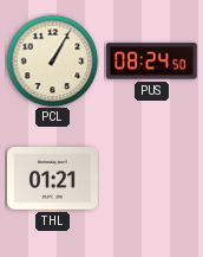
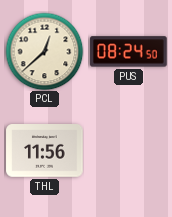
PCL: 1:05 -> 12:38 (44, 51)
THL: 01:21 -> 11:56 (45, 151)
